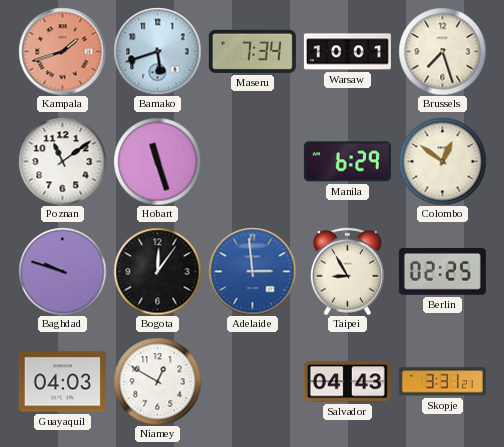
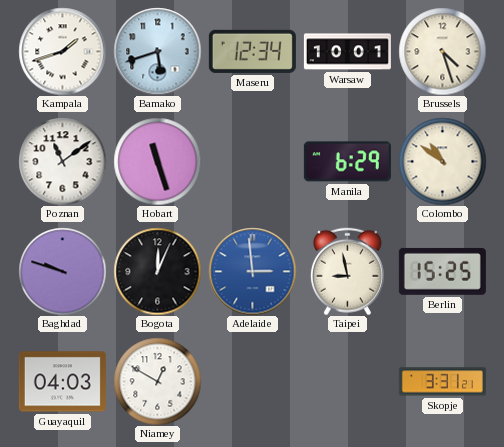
Kampala dial: salmon -> white (62, 51)
Maseru: 7:34 -> 12:34 (252, 51)
Brussels: 7:27 -> 4:27 (442, 51)
Colombo: 12:51 -> 10:51 (442, 161)
Bogota: 12:06 -> 12:04 (157, 271)
Taipei: 8:55 -> 8:58 (347, 271)
Berlin: 02:25 -> 15:25 (442, 271)
Salvador: 04:43 -> none (347, 382)
